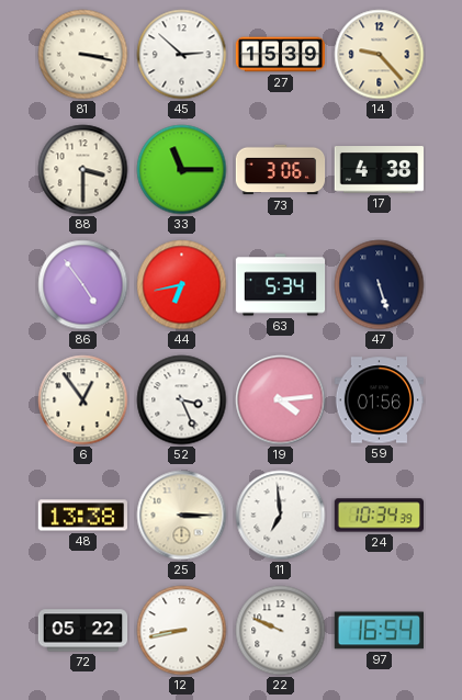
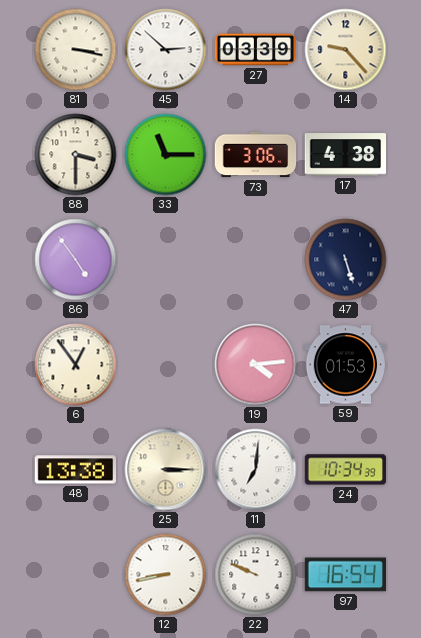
27: 15:39 -> 03:39 (256, 50)
44: 6:43 -> none (182, 285)
63: 5:34 -> none (281, 285)
52: 3:26 -> none (182, 400)
59: 01:56 -> 01:53 (346, 365)
11: 6:59 -> 7:01 (256, 470)
72: 05:22 -> none (83, 631)
